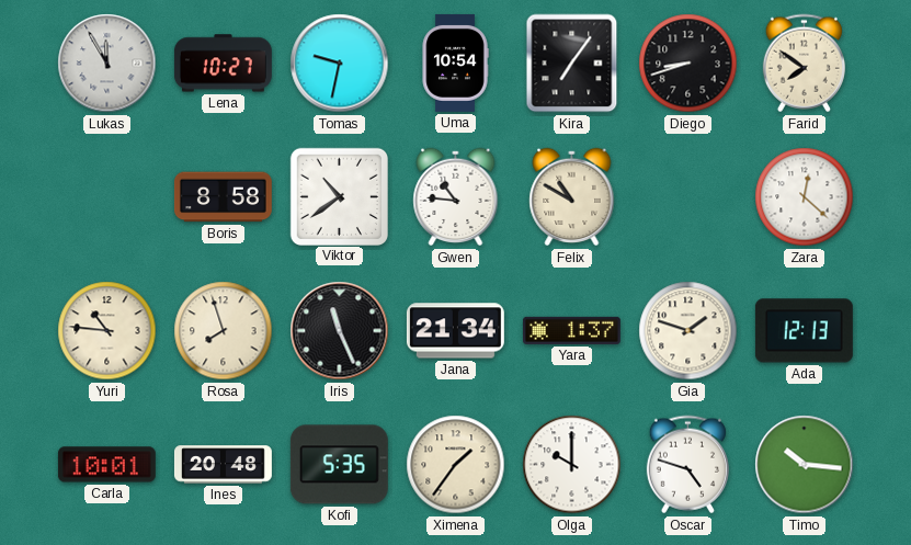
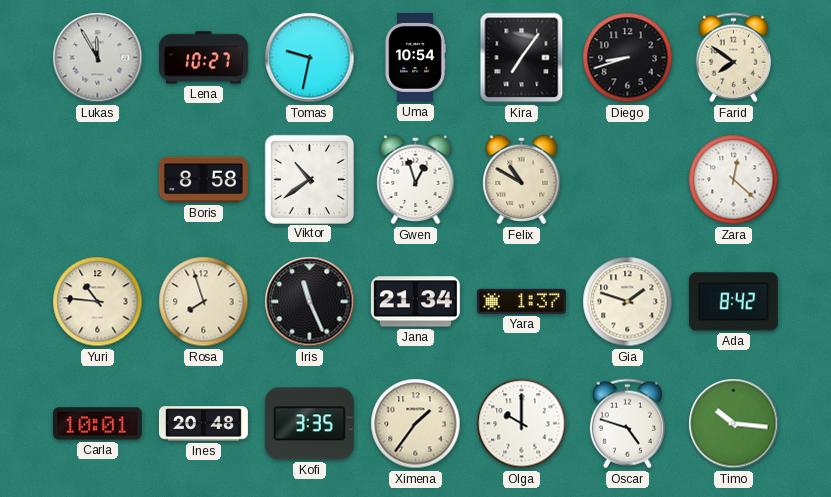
Gwen: 10:46 -> 12:57 (416, 180)
Ada: 12:13 -> 8:42 (733, 302)
Kofi: 5:35 -> 3:35 (309, 424)
